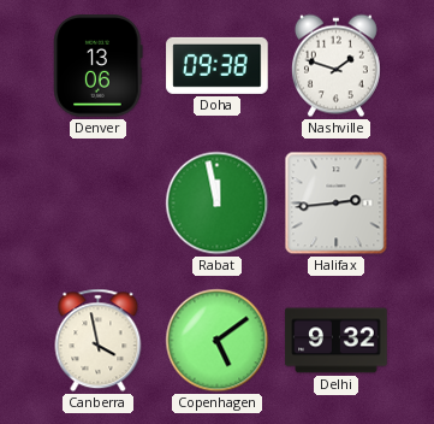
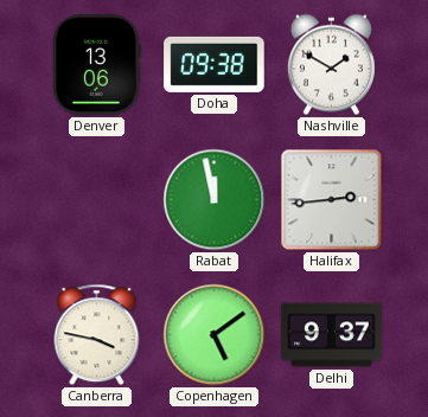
Nashville: 1:48 -> 1:50 (331, 65)
Canberra: 3:58 -> 3:47 (97, 335)
Delhi: 9:32 -> 9:37 (332, 335)
